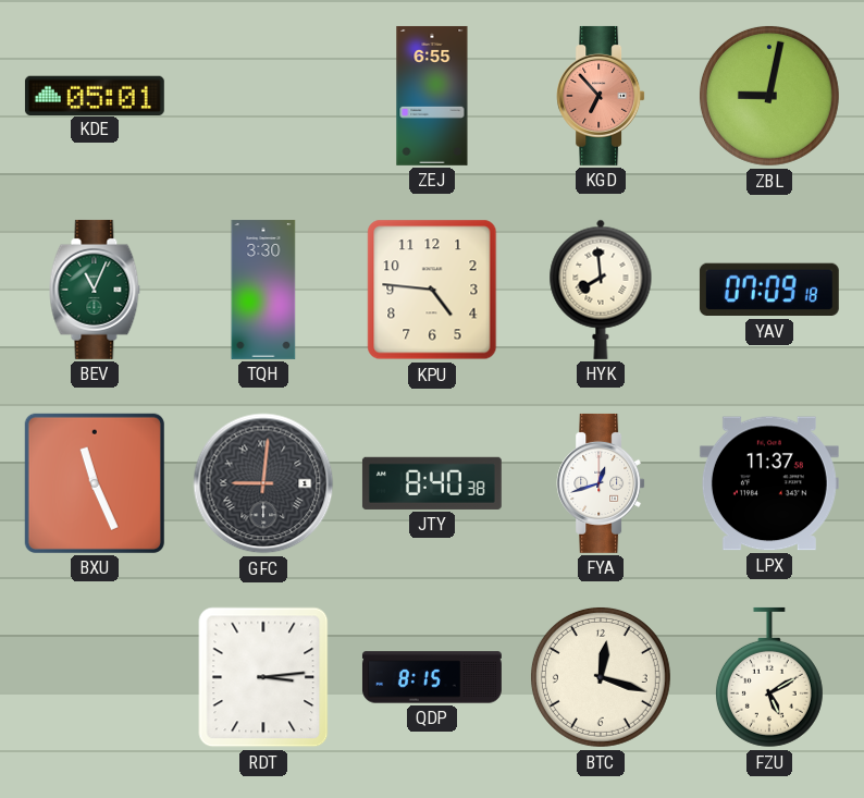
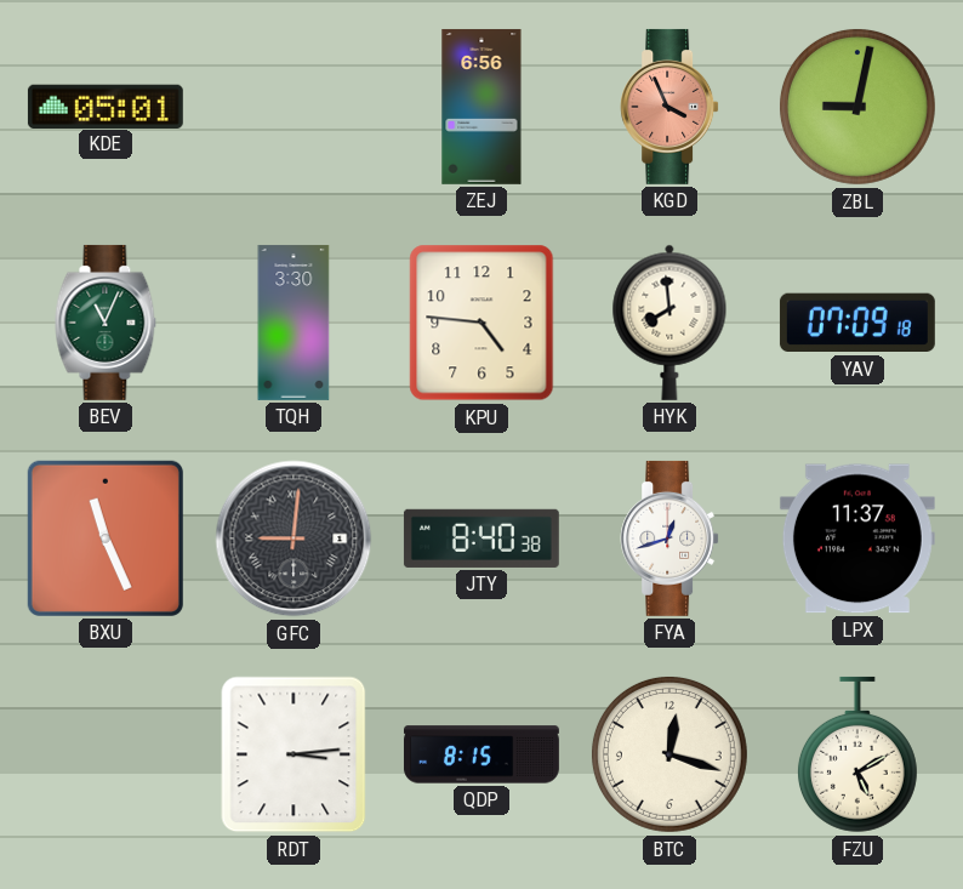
ZEJ: 6:55 -> 6:56 (481, 107)
KGD: 6:53 -> 3:56 (669, 107)
